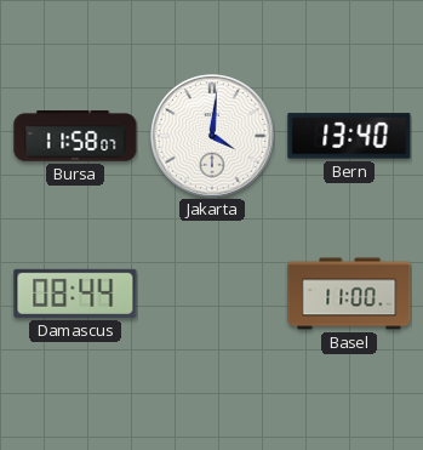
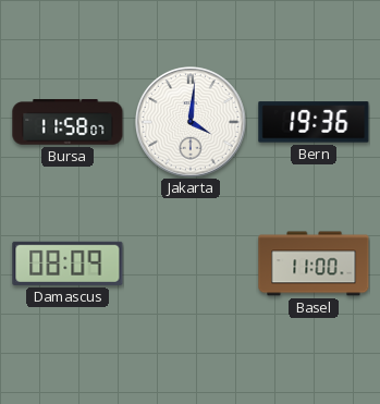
Bern: 13:40 -> 19:36 (314, 122)
Damascus: 08:44 -> 08:09 (68, 264)
